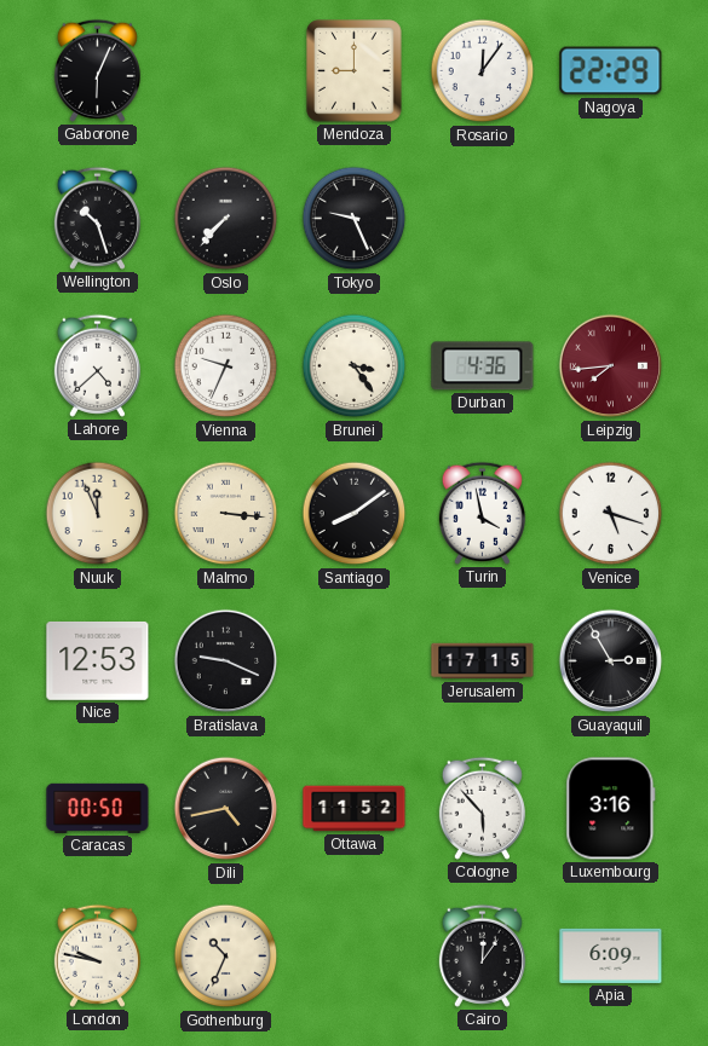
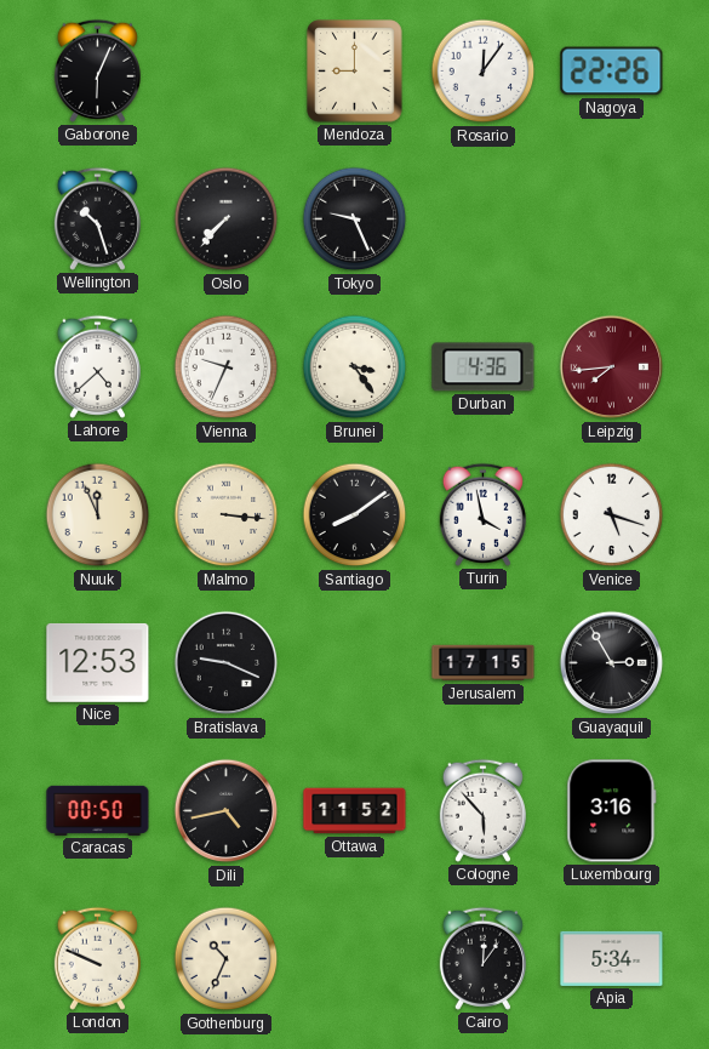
Nagoya: 22:29 -> 22:26 (612, 72)
London: 9:47 -> 9:49 (97, 958)
Apia: 6:09 -> 5:34 (612, 958)
